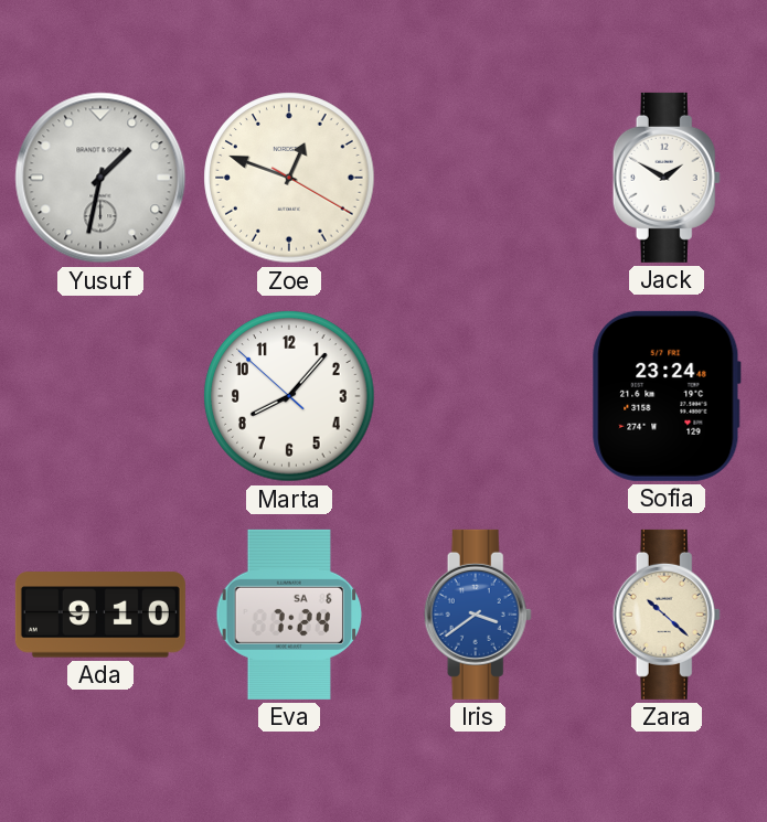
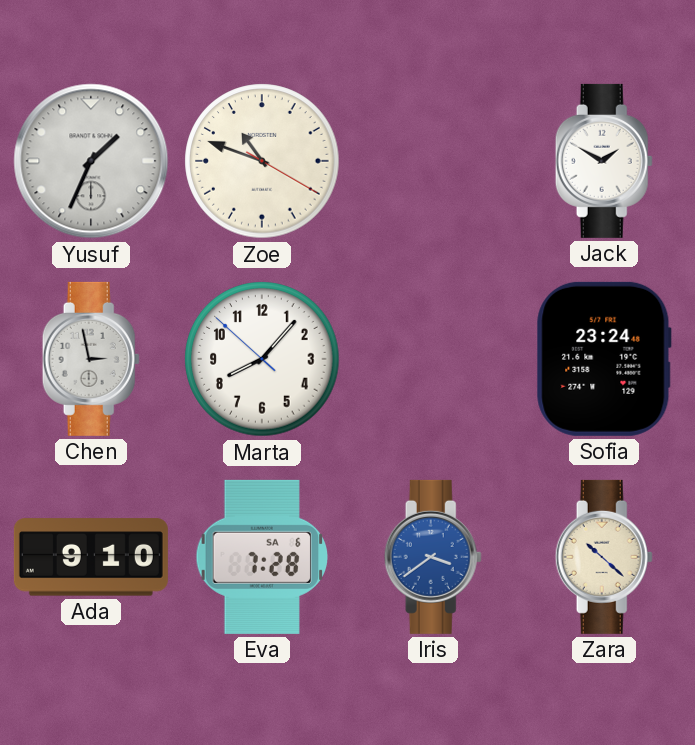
Yusuf: 1:32 -> 1:34 (91, 161)
Zoe: 12:48 -> 10:48 (262, 161)
Chen: none -> 2:58 (91, 359)
Eva: 7:24 -> 7:28 (262, 557)
